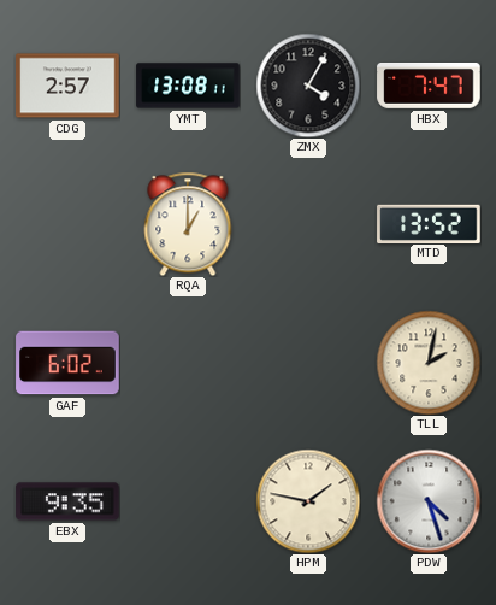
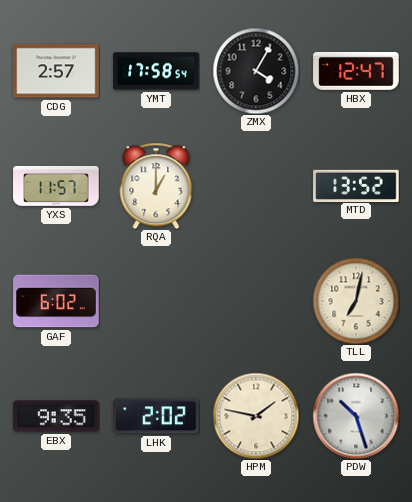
YMT: 13:08 -> 17:58 (156, 71)
HBX: 7:47 -> 12:47 (356, 72)
YXS: none -> 11:57 (56, 186)
TLL: 2:02 -> 7:02 (356, 301)
LHK: none -> 2:02 (156, 416)
PDW: 4:27 -> 10:27 (356, 416)
